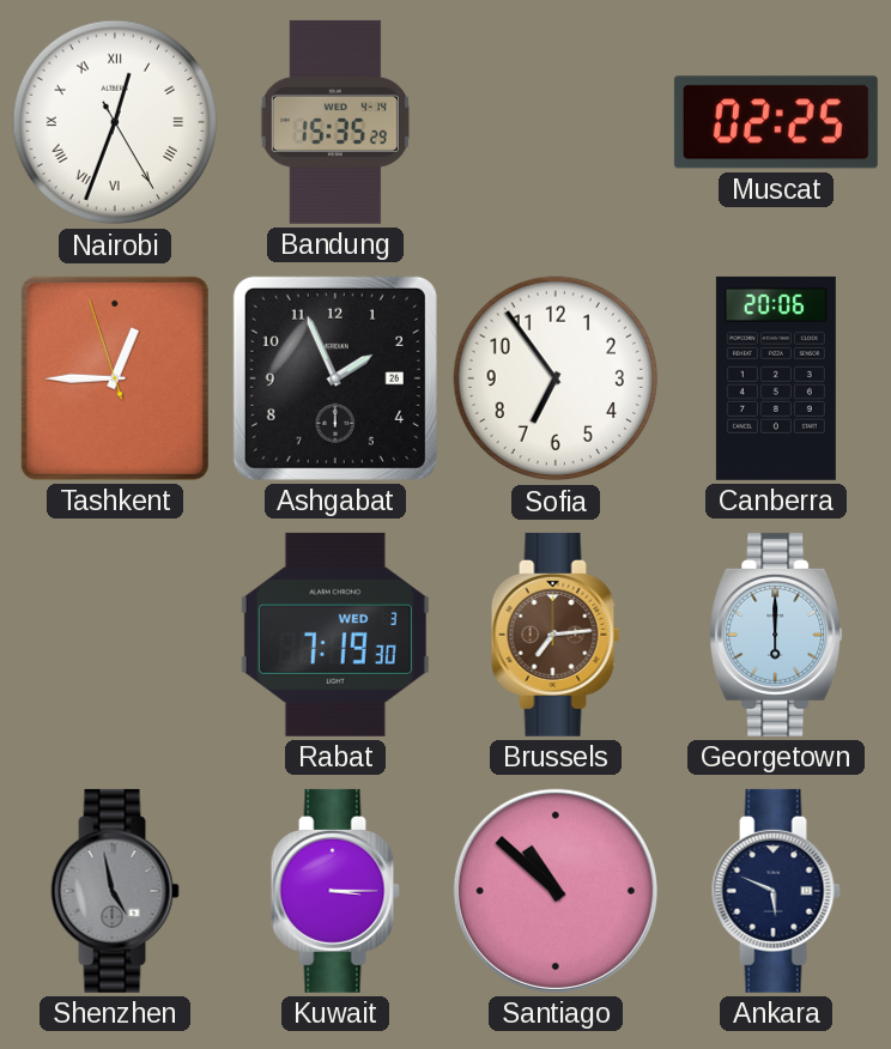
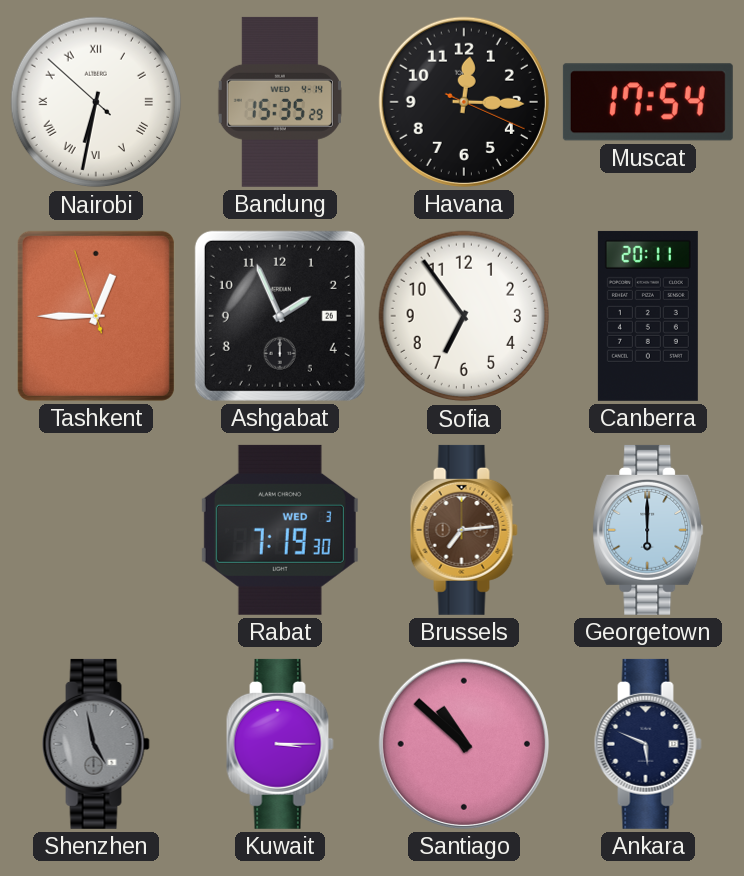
Nairobi: 12:33 -> 6:31 (96, 102)
Havana: none -> 12:15 (464, 102)
Muscat: 02:25 -> 17:54 (648, 102)
Canberra: 20:06 -> 20:11 (648, 316)
